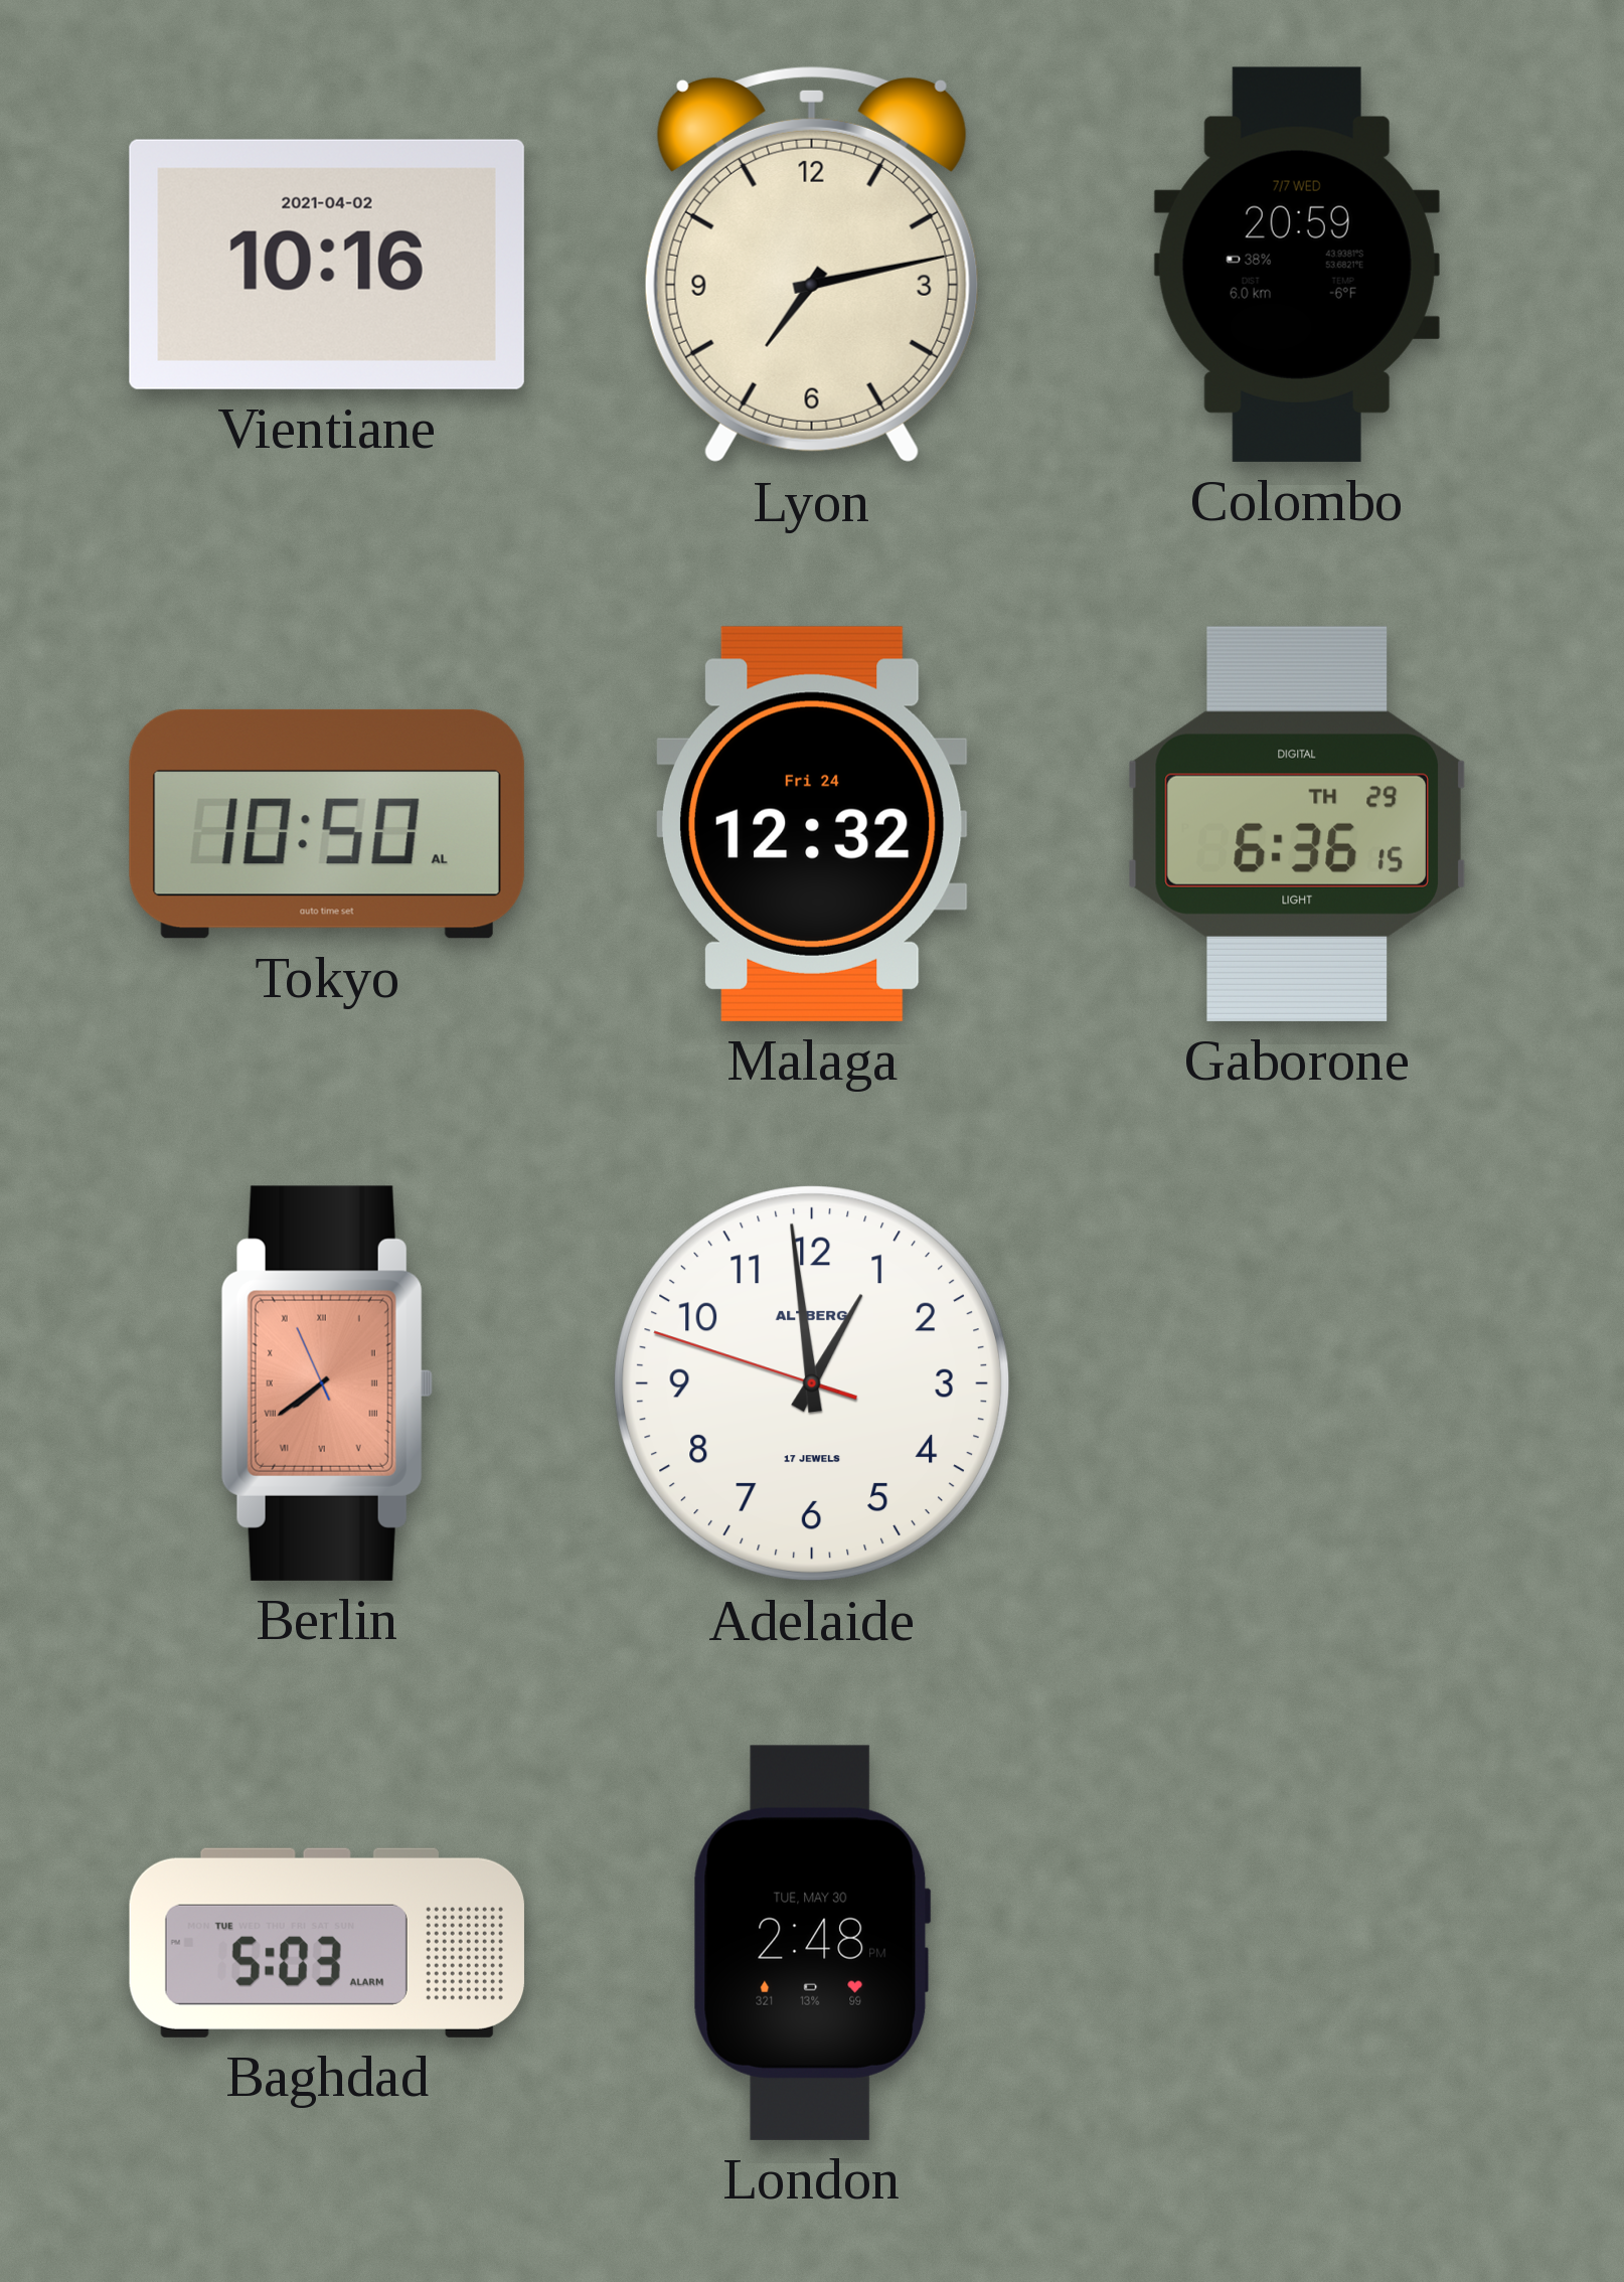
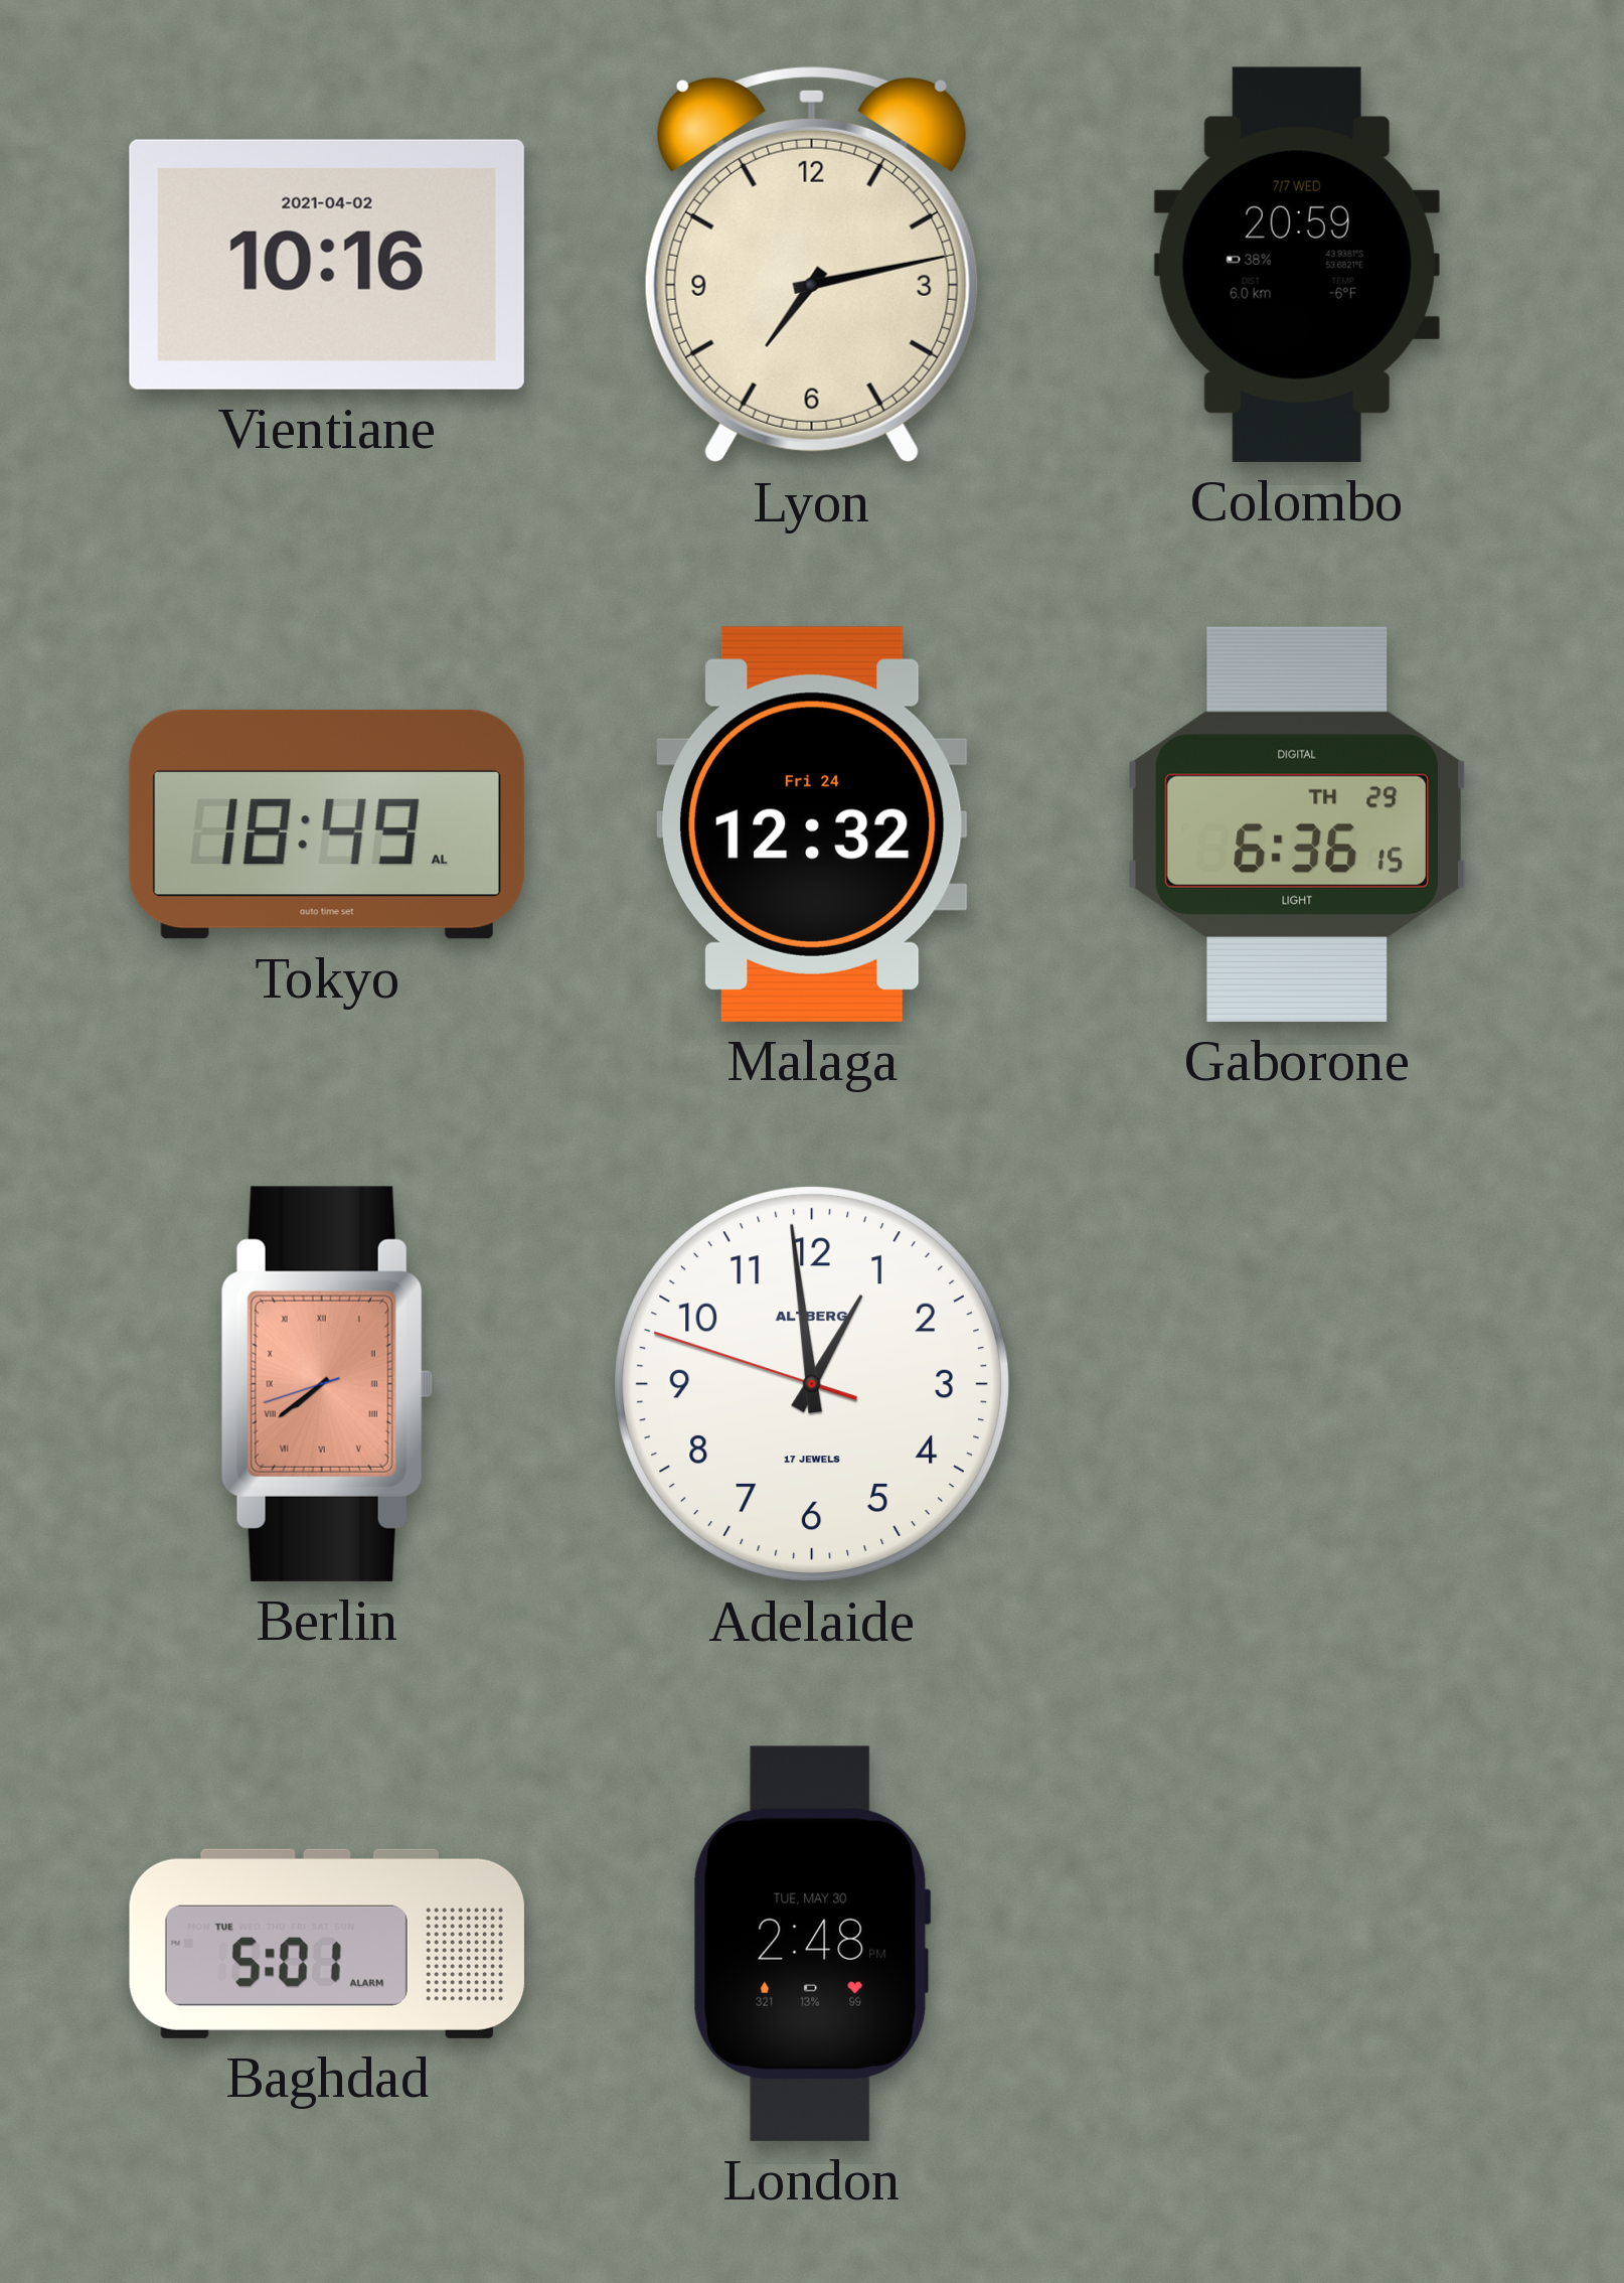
Tokyo: 10:50 -> 18:49 (327, 824)
Berlin: 7:38:56 -> 7:38:42 (327, 1384)
Baghdad: 5:03 -> 5:01 (327, 1944)
